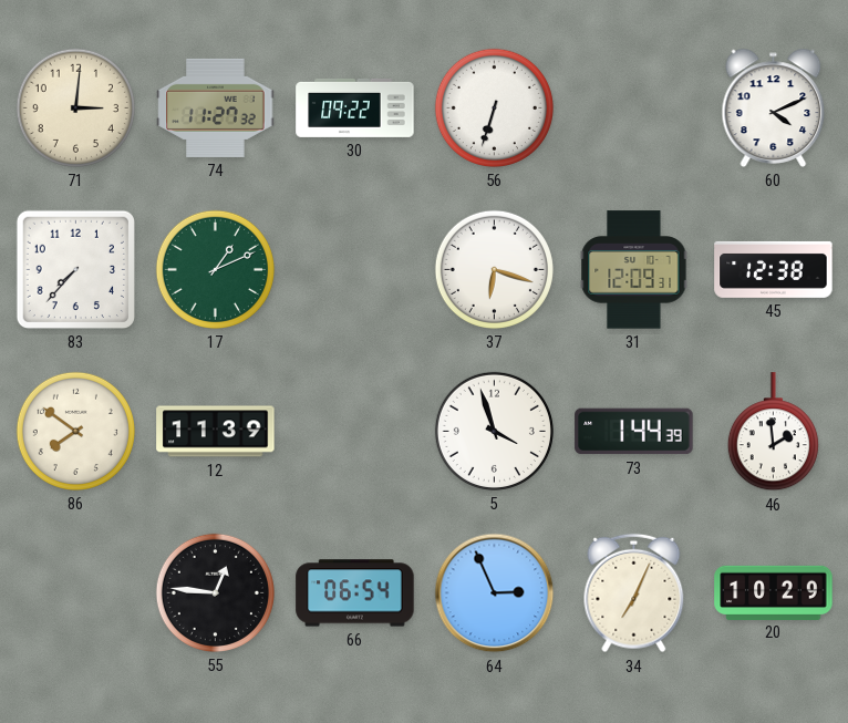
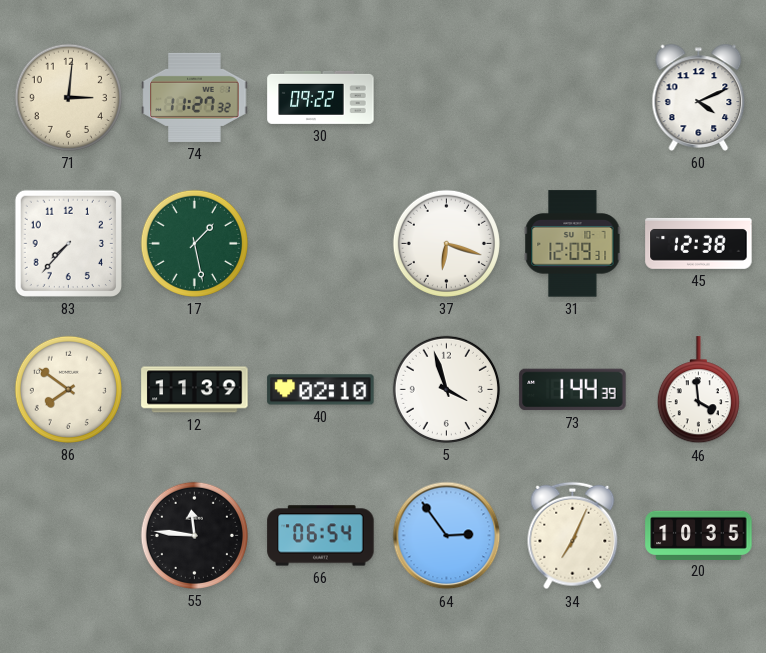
56: 6:33 -> none (494, 107)
17: 1:11 -> 1:28 (194, 243)
40: none -> 02:10 (321, 390)
46: 1:59 -> 3:59 (698, 390)
55: 12:46 -> 11:46 (194, 535)
64: 2:56 -> 2:54 (447, 536)
20: 10:29 -> 10:35 (699, 535)
